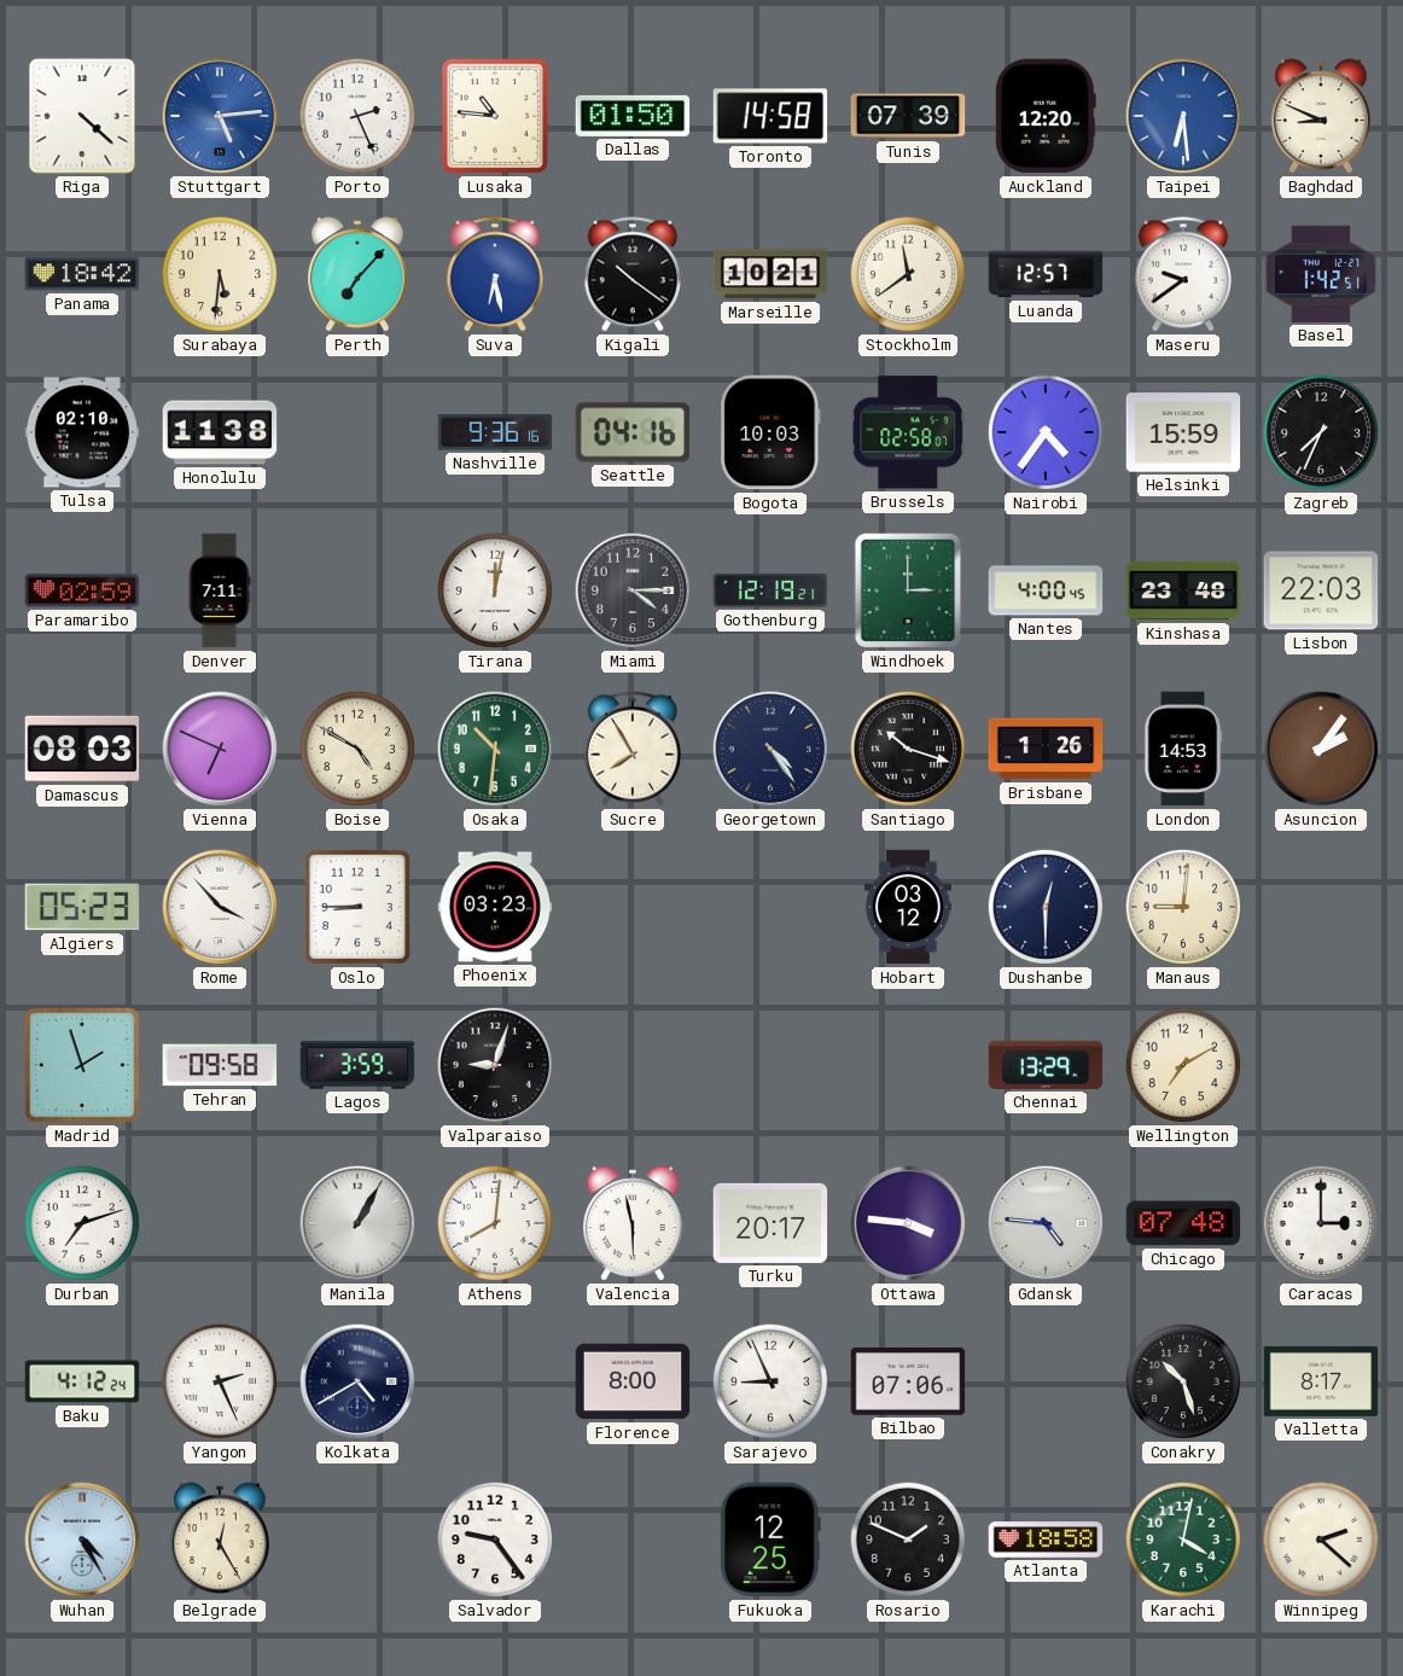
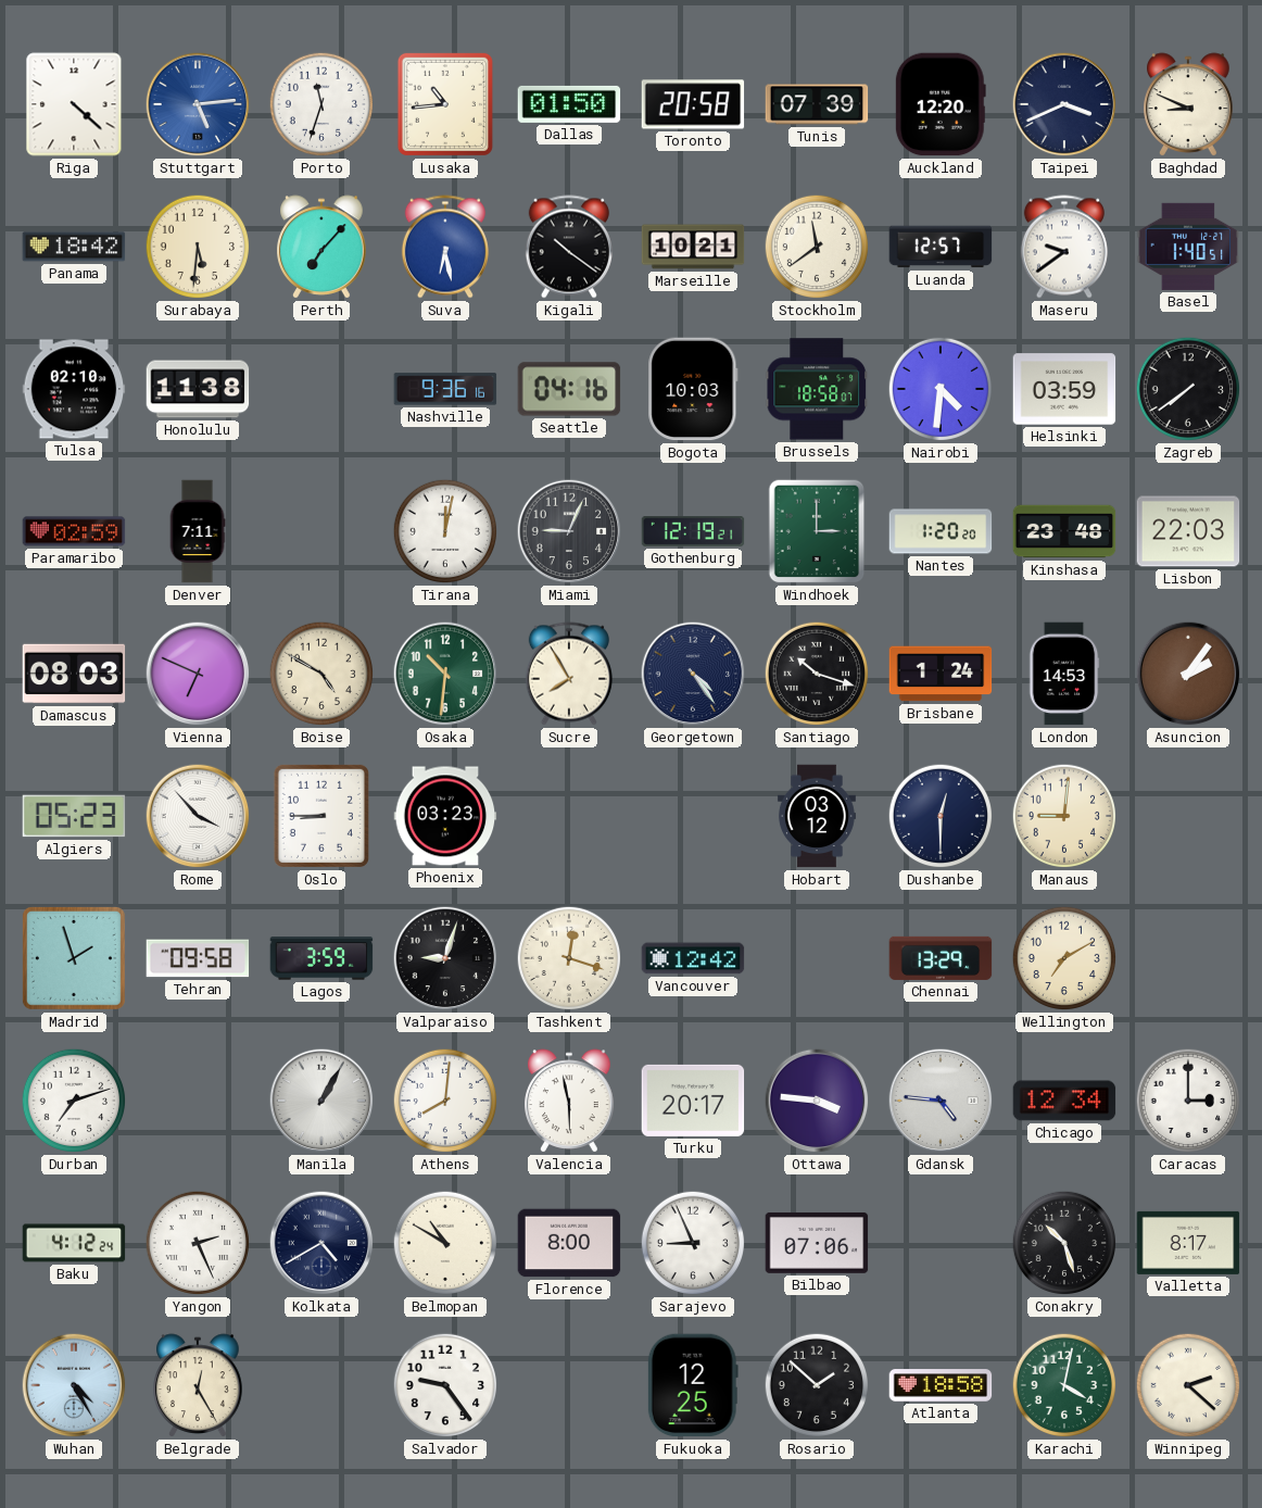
Porto: 2:26 -> 11:33 (321, 104)
Lusaka: 10:46 -> 10:44 (445, 104)
Toronto: 14:58 -> 20:58 (693, 104)
Taipei: 6:29 -> 3:41 (1064, 104)
Taipei dial: blue -> navy (1064, 104)
Basel: 1:42 -> 1:40 (1188, 247)
Brussels: 02:58 -> 18:58 (817, 389)
Nairobi: 4:36 -> 4:31 (941, 389)
Helsinki: 15:59 -> 03:59 (1064, 389)
Zagreb: 7:34 -> 7:39 (1188, 389)
Miami: 4:15 -> 9:04 (569, 531)
Nantes: 4:00 -> 1:20 (941, 531)
Brisbane: 1:26 -> 1:24 (941, 674)
Tashkent: none -> 12:18 (569, 958)
Vancouver: none -> 12:42 (693, 958)
Chicago: 07:48 -> 12:34 (1064, 1101)
Belmopan: none -> 10:50 (445, 1243)
Rosario: 1:49 -> 1:52 (817, 1385)
